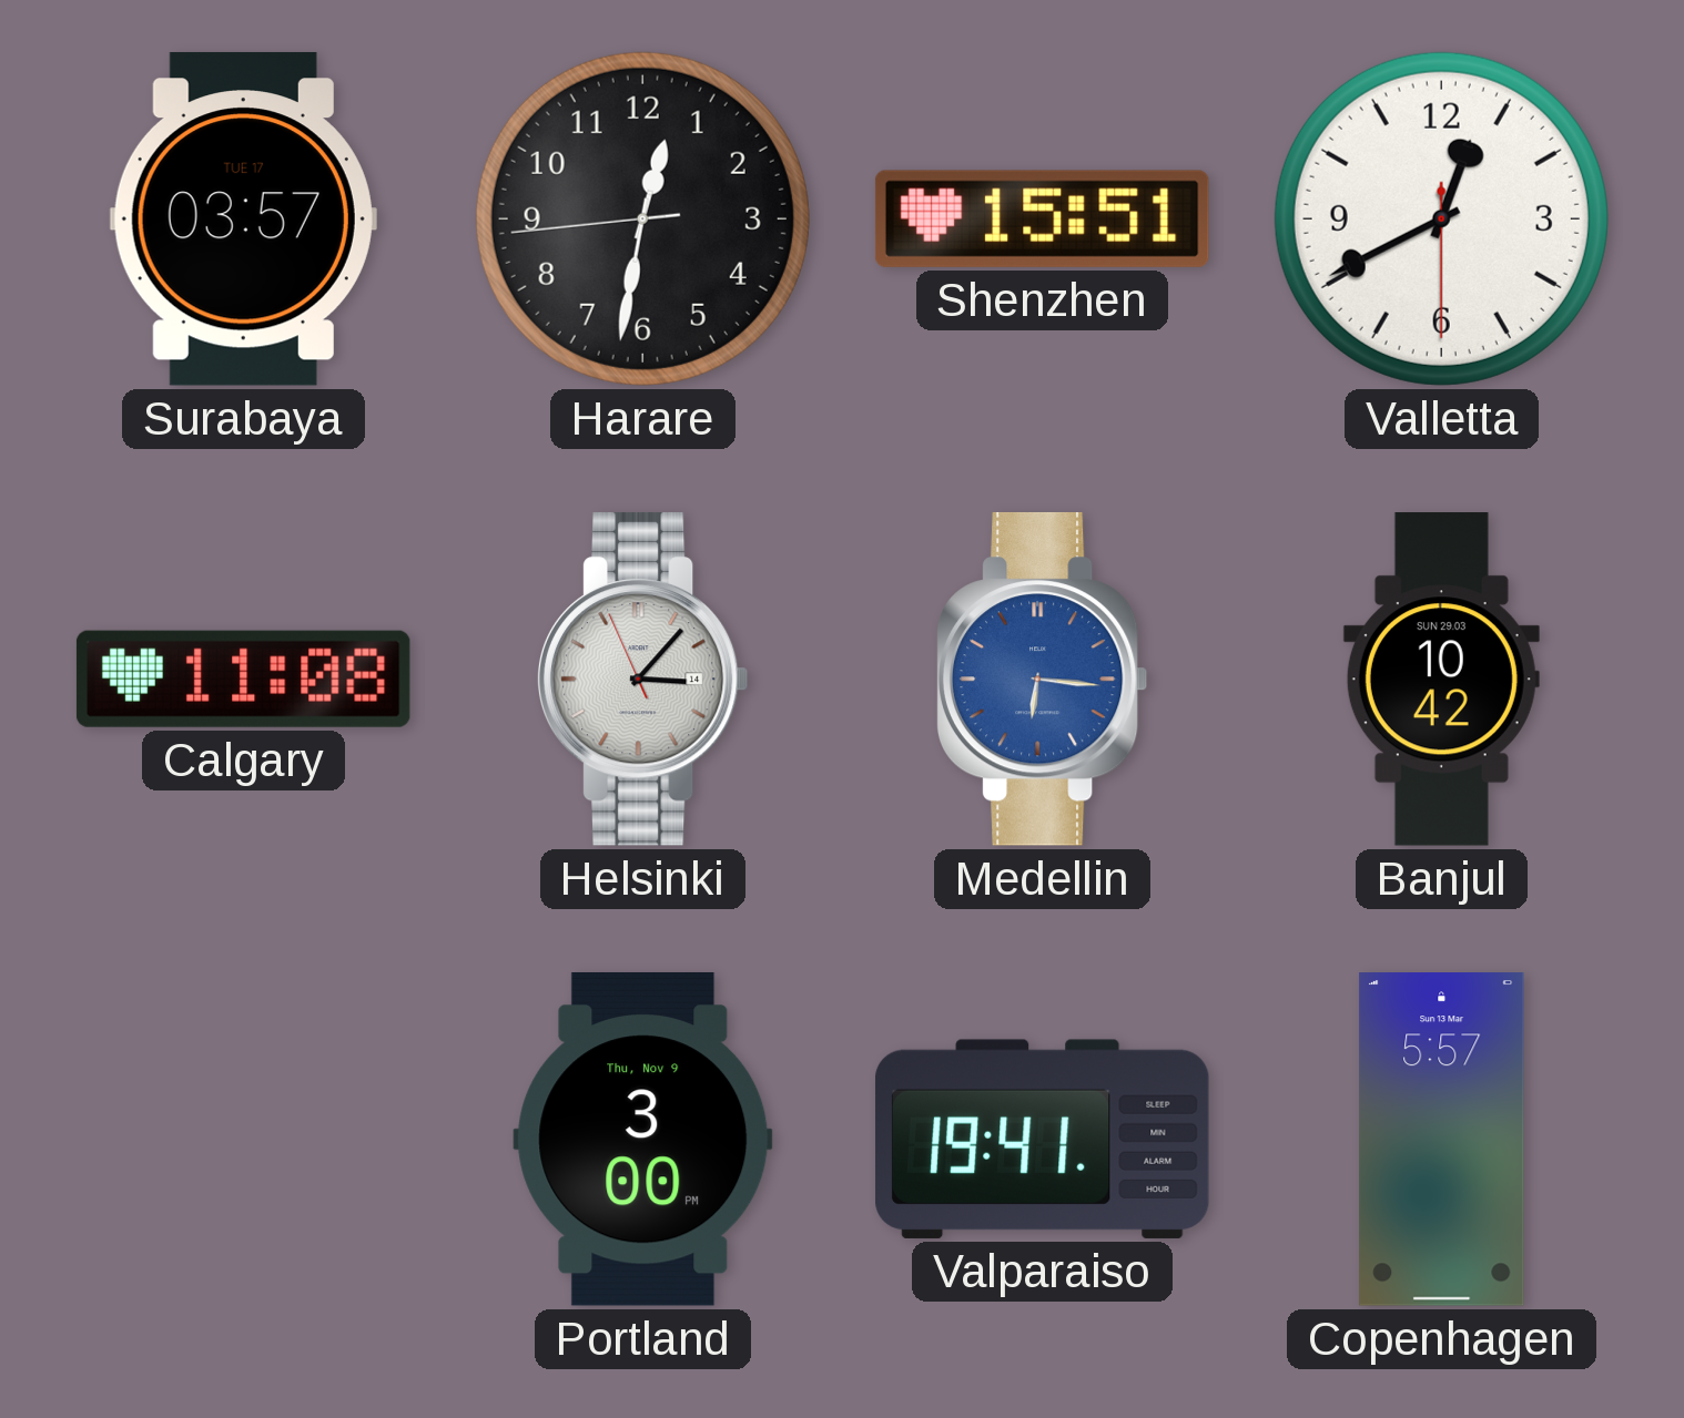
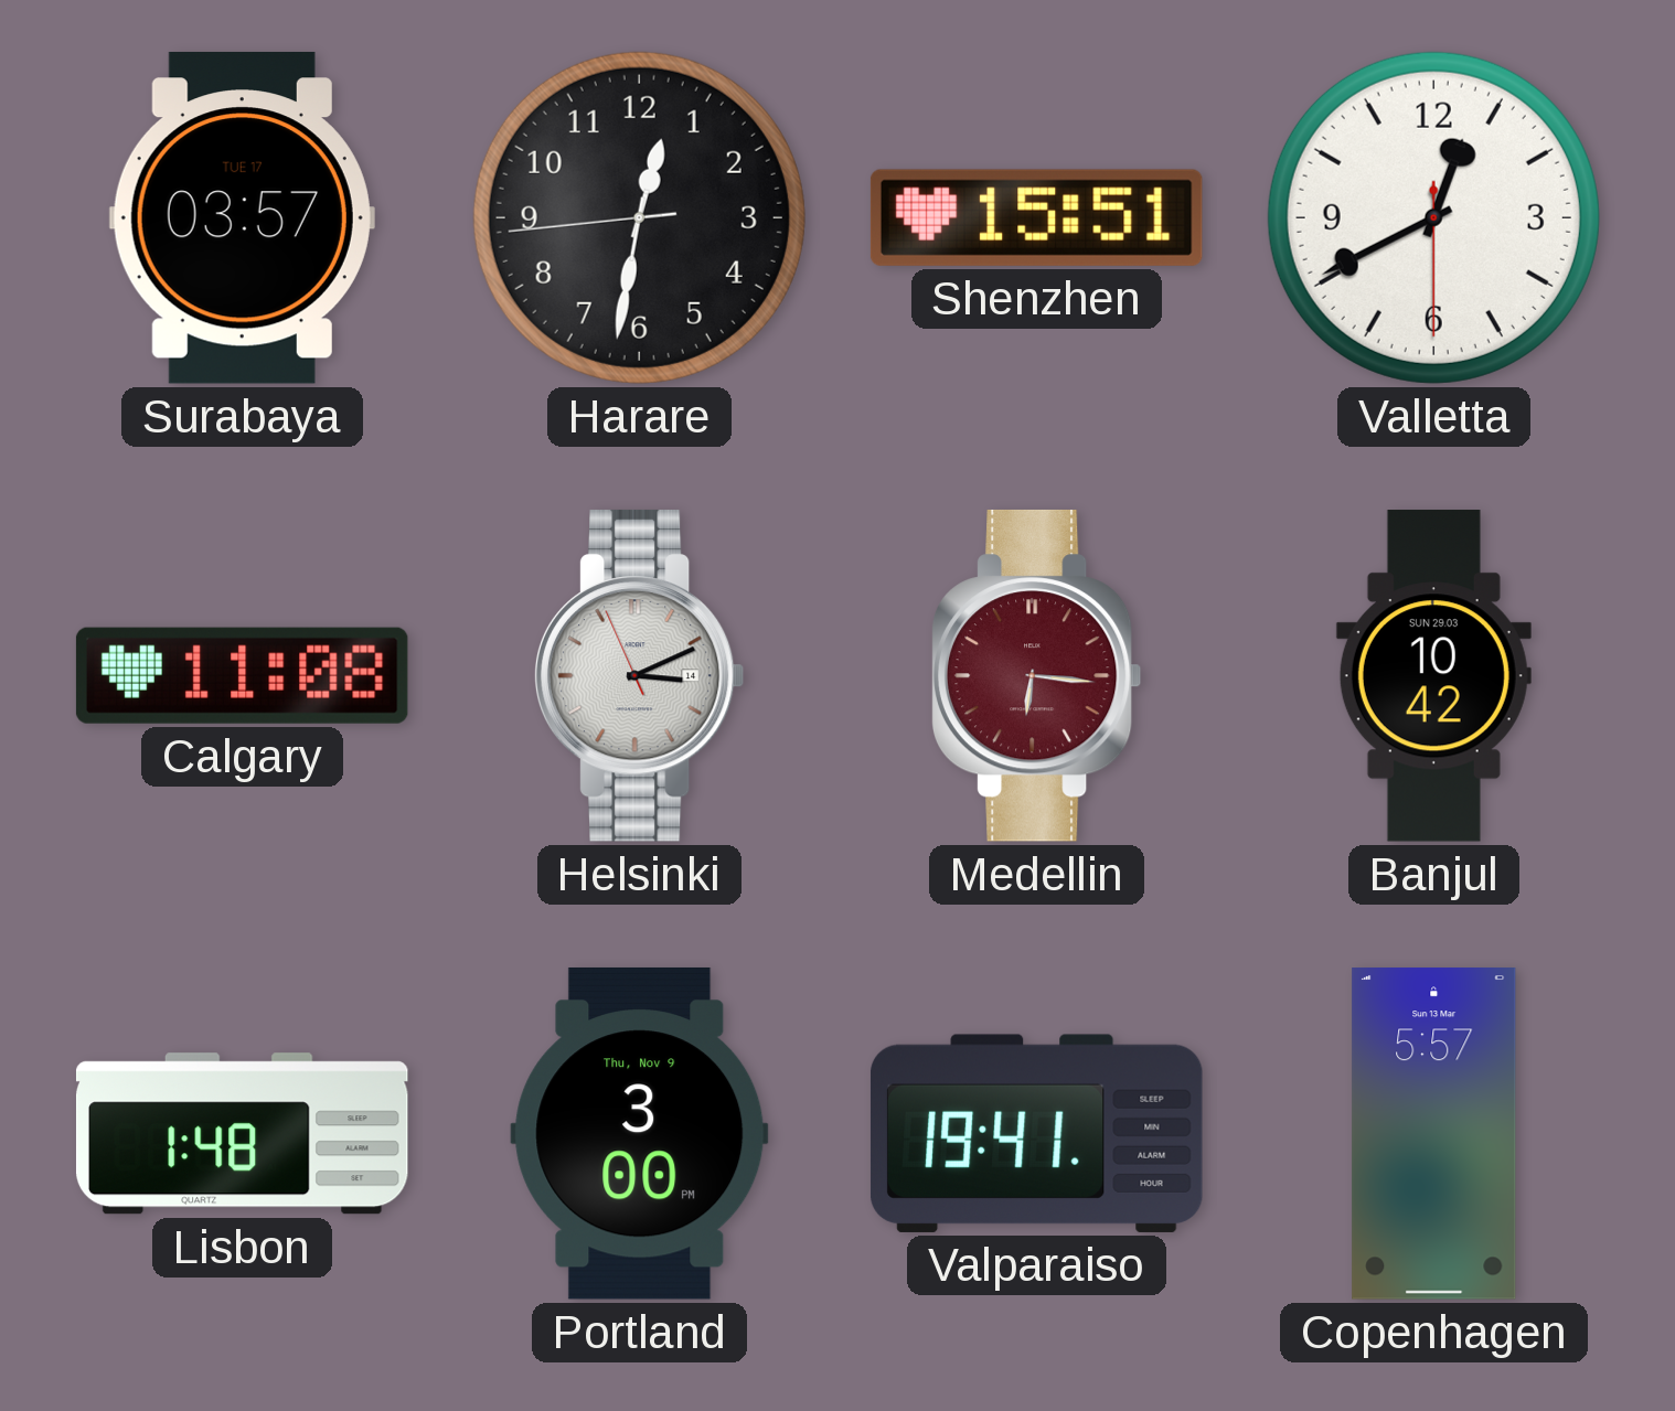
Helsinki: 3:06 -> 3:10 (639, 675)
Medellin dial: blue -> burgundy (1036, 675)
Lisbon: none -> 1:48 (242, 1134)
